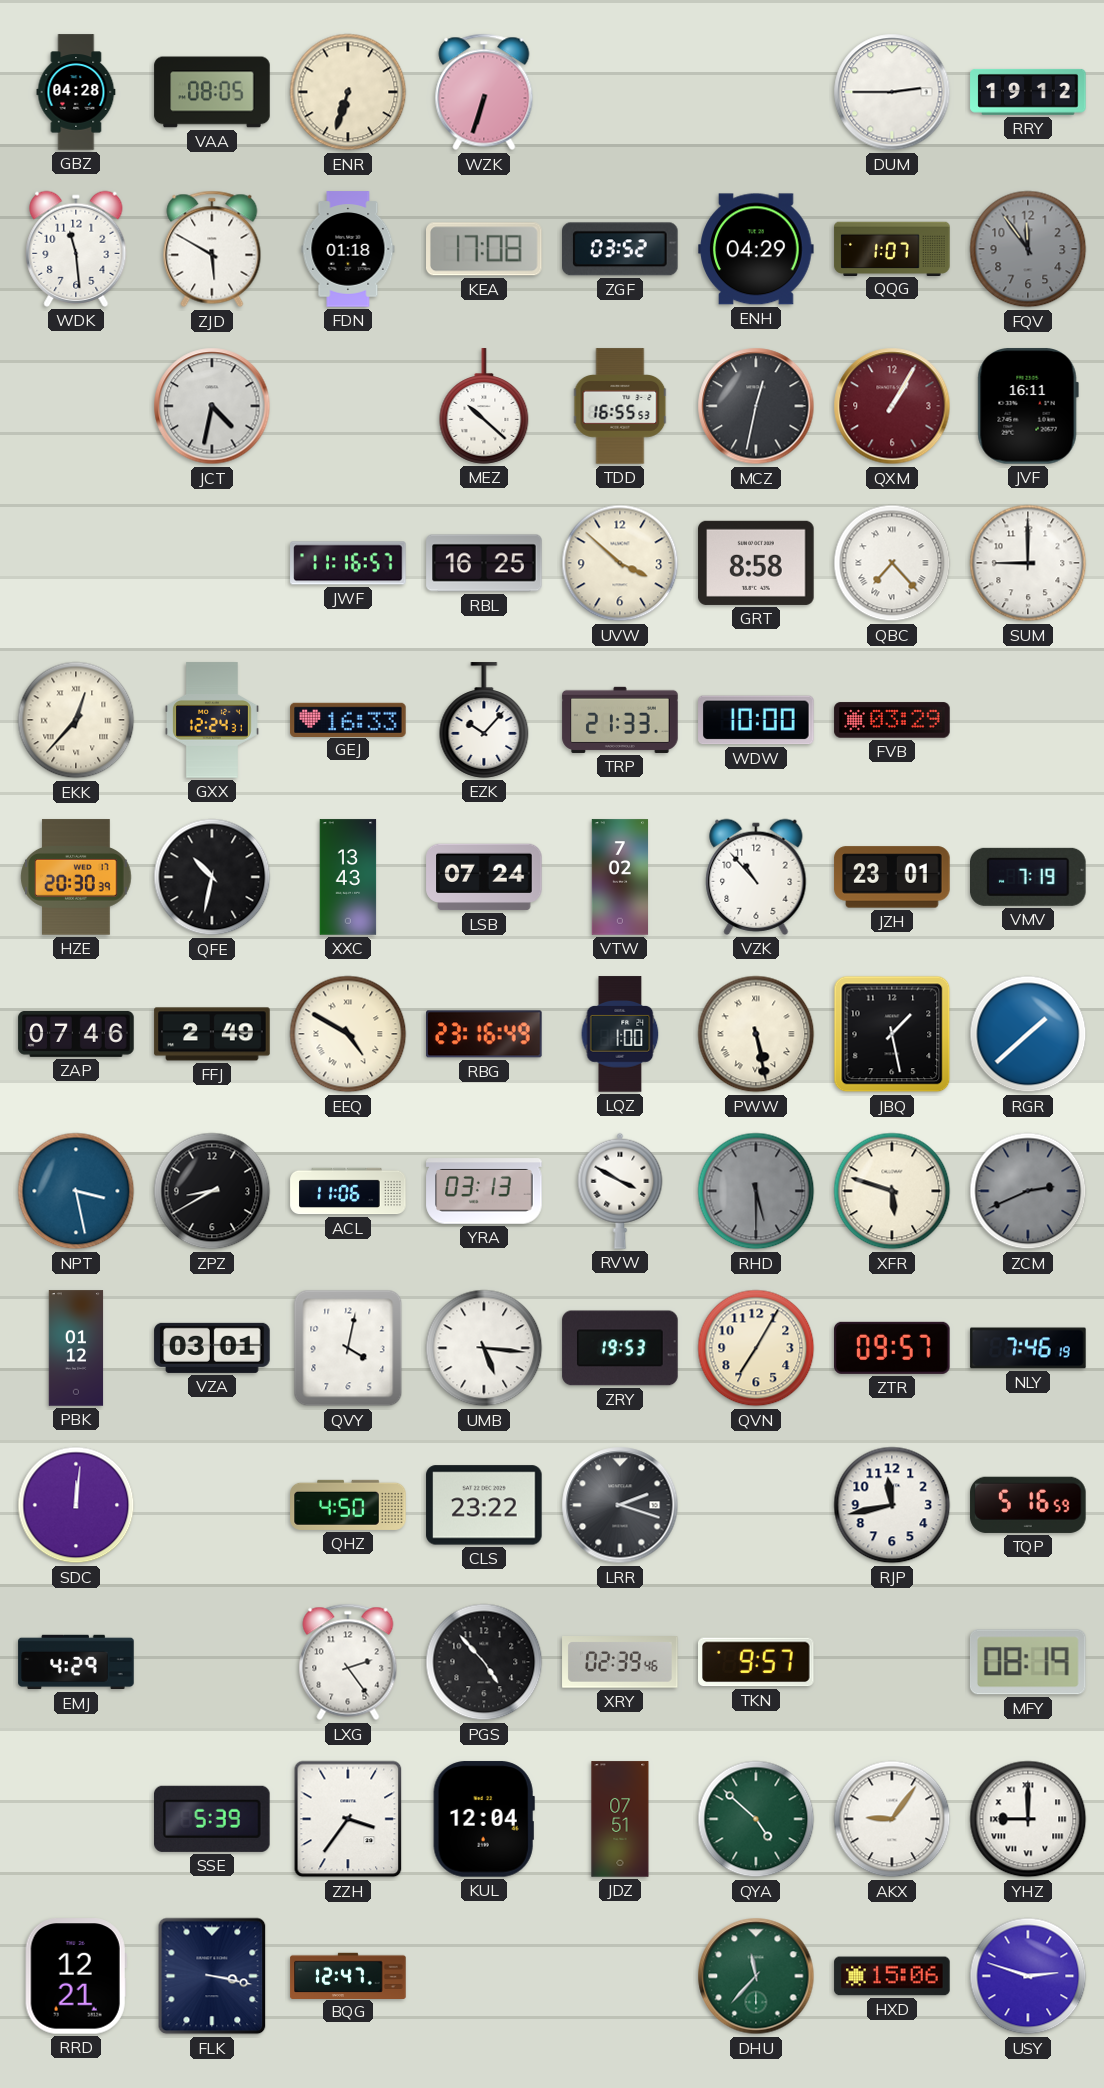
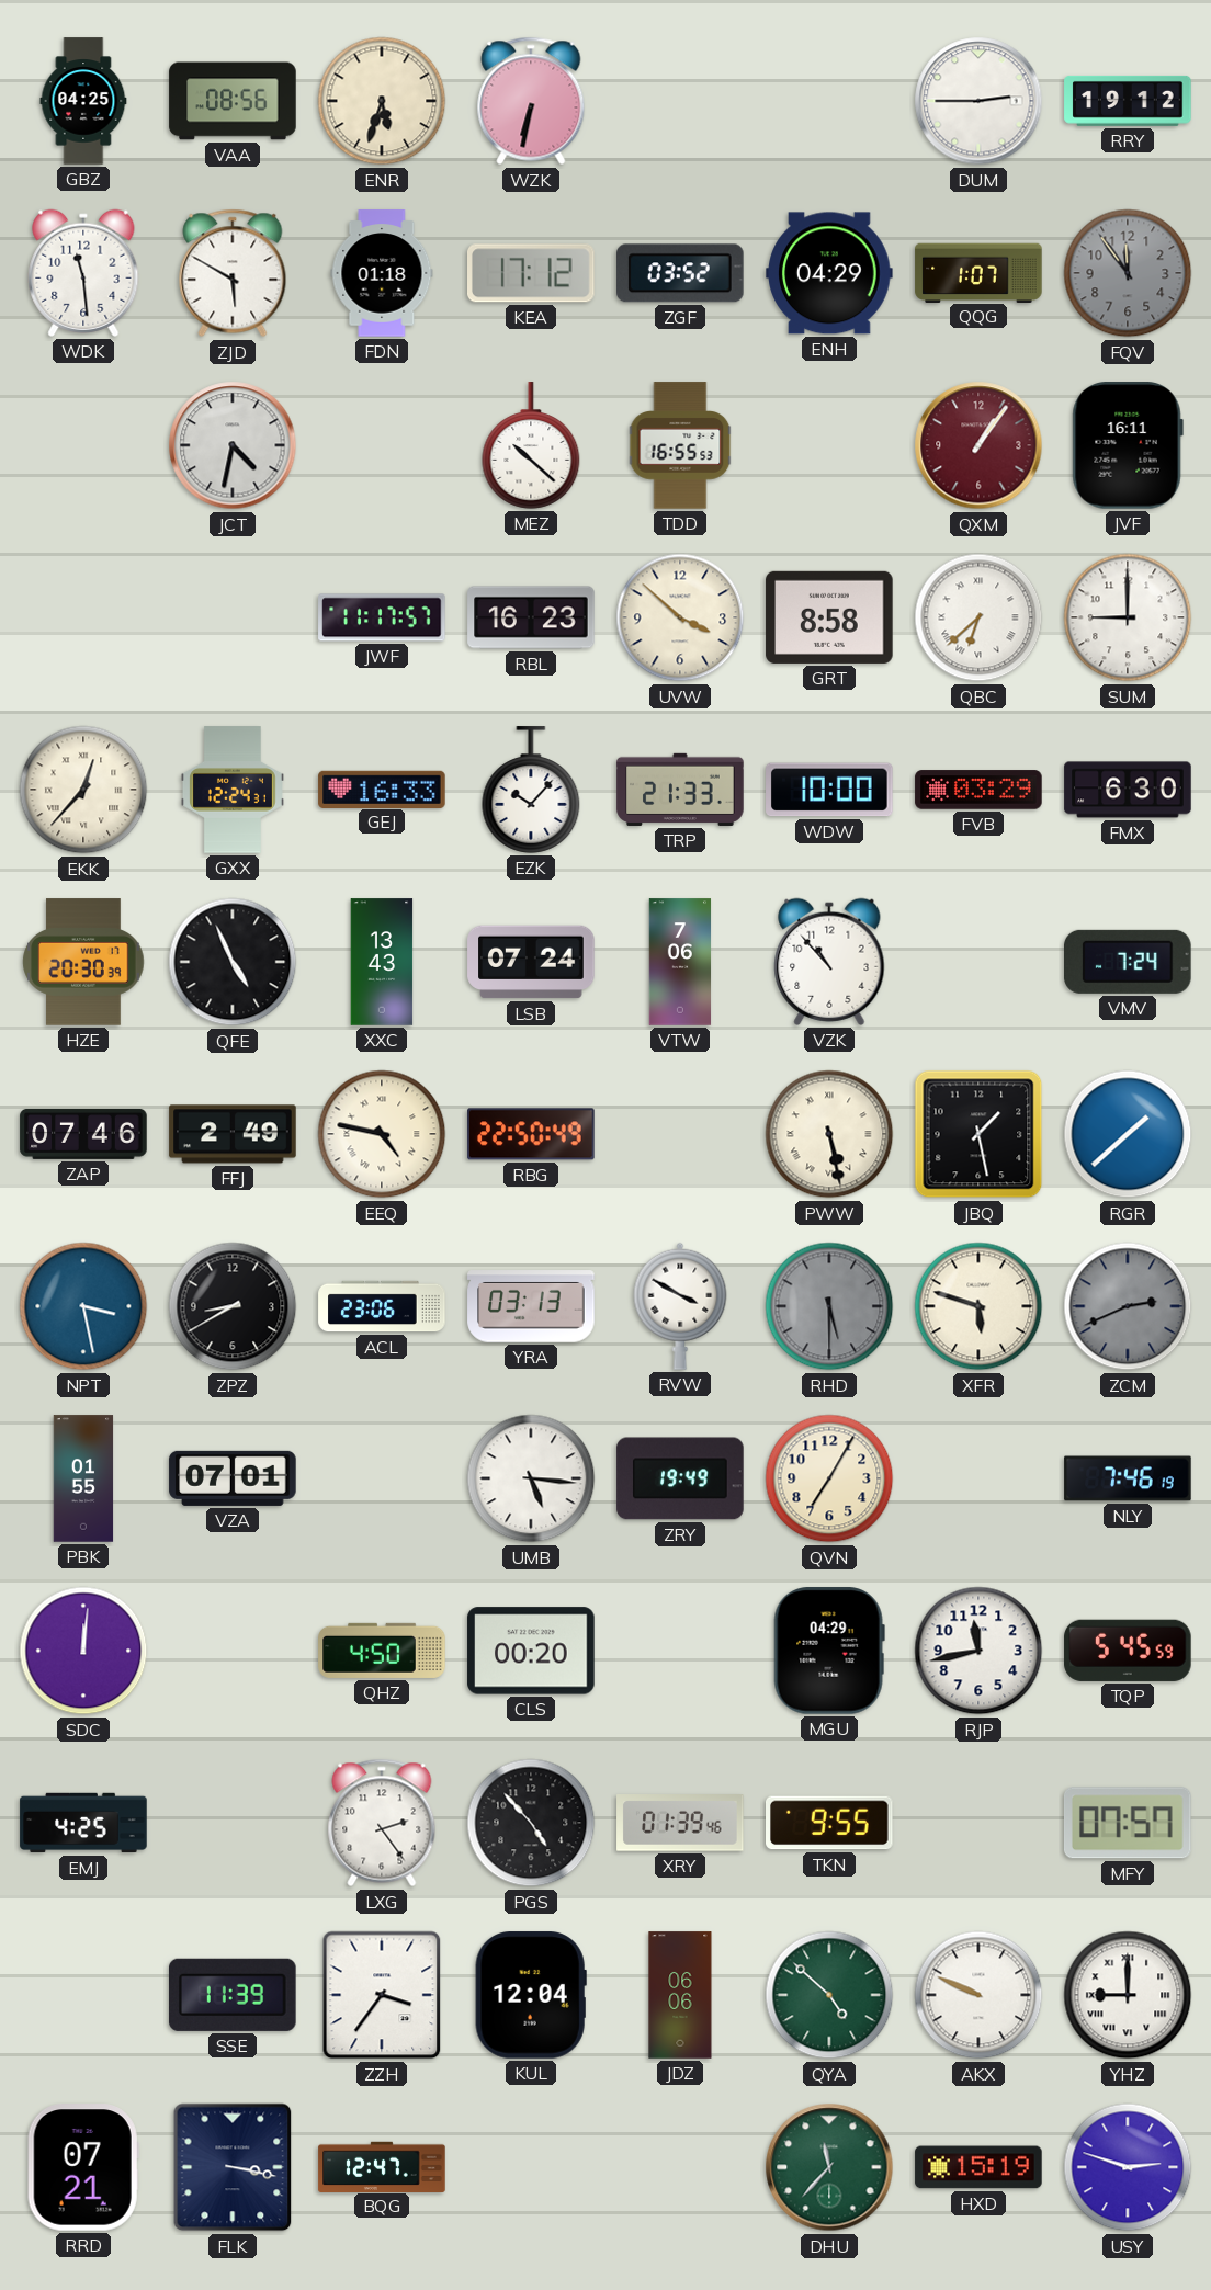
GBZ: 04:28 -> 04:25 (83, 101)
VAA: 08:05 -> 08:56 (233, 101)
ENR: 6:33 -> 5:33 (382, 101)
WZK: 6:33 -> 6:32 (531, 101)
KEA: 17:08 -> 17:12 (532, 273)
MCZ: 12:32 -> none (756, 406)
QXM: 1:05 -> 1:06 (978, 445)
JWF: 11:16 -> 11:17 (382, 617)
RBL: 16:25 -> 16:23 (531, 617)
QBC: 7:23 -> 6:38 (978, 617)
FMX: none -> 6:30 (1128, 790)
QFE: 10:32 -> 4:56 (233, 962)
VTW: 7:02 -> 7:06 (680, 962)
JZH: 23:01 -> none (892, 877)
VMV: 7:19 -> 7:24 (1128, 962)
EEQ: 4:50 -> 4:47 (382, 1134)
RBG: 23:16 -> 22:50 (531, 1134)
LQZ: 1:00 -> none (620, 1034)
ACL: 11:06 -> 23:06 (382, 1306)
PBK: 01:12 -> 01:55 (83, 1478)
VZA: 03:01 -> 07:01 (233, 1478)
QVY: 4:02 -> none (348, 1348)
ZRY: 19:53 -> 19:49 (680, 1478)
ZTR: 09:57 -> none (892, 1348)
CLS: 23:22 -> 00:20 (531, 1651)
LRR: 2:18 -> none (620, 1505)
MGU: none -> 04:29 (829, 1651)
TQP: 5:16 -> 5:45 (1128, 1651)
EMJ: 4:29 -> 4:25 (83, 1823)
XRY: 02:39 -> 01:39 (680, 1823)
TKN: 9:57 -> 9:55 (829, 1823)
MFY: 08:19 -> 07:57 (1128, 1823)
SSE: 5:39 -> 11:39 (234, 1995)
JDZ: 07:51 -> 06:06 (680, 1995)
AKX: 9:06 -> 9:49 (978, 1995)
RRD: 12:21 -> 07:21 (83, 2167)
HXD: 15:06 -> 15:19 (978, 2167)
